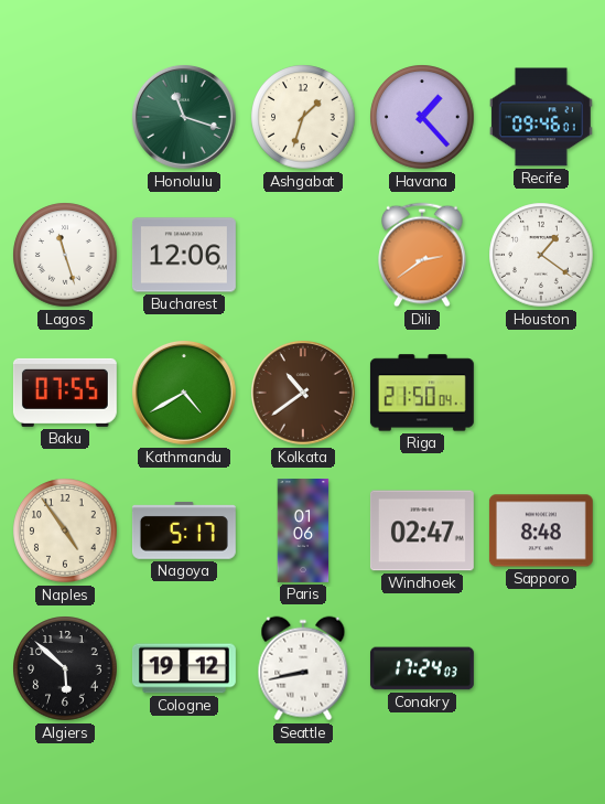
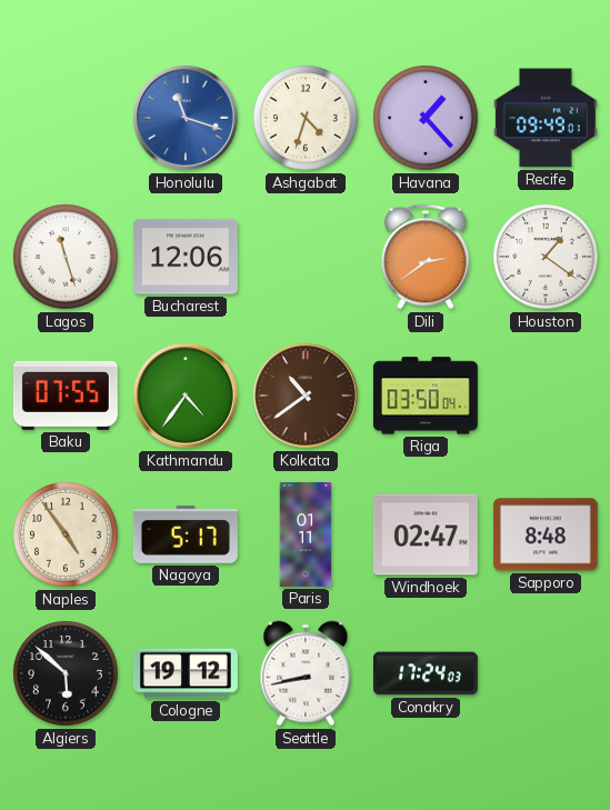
Honolulu dial: green -> blue (186, 118)
Ashgabat: 1:33 -> 4:33 (306, 118)
Recife: 09:46 -> 09:49 (546, 118)
Kathmandu: 4:40 -> 4:36 (186, 396)
Riga: 21:50 -> 03:50 (426, 396)
Paris: 01:06 -> 01:11 (306, 536)
